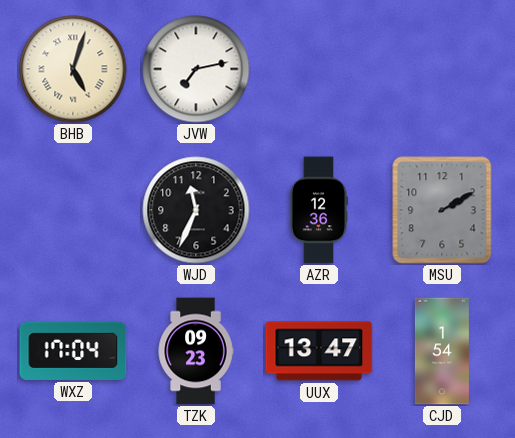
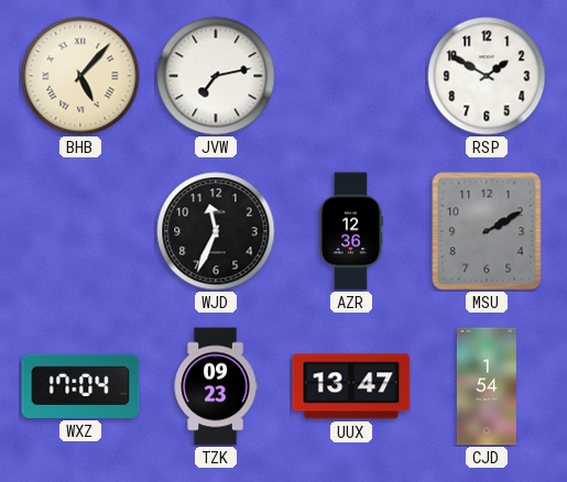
BHB: 5:03 -> 5:07 (80, 76)
RSP: none -> 1:50 (487, 76)
